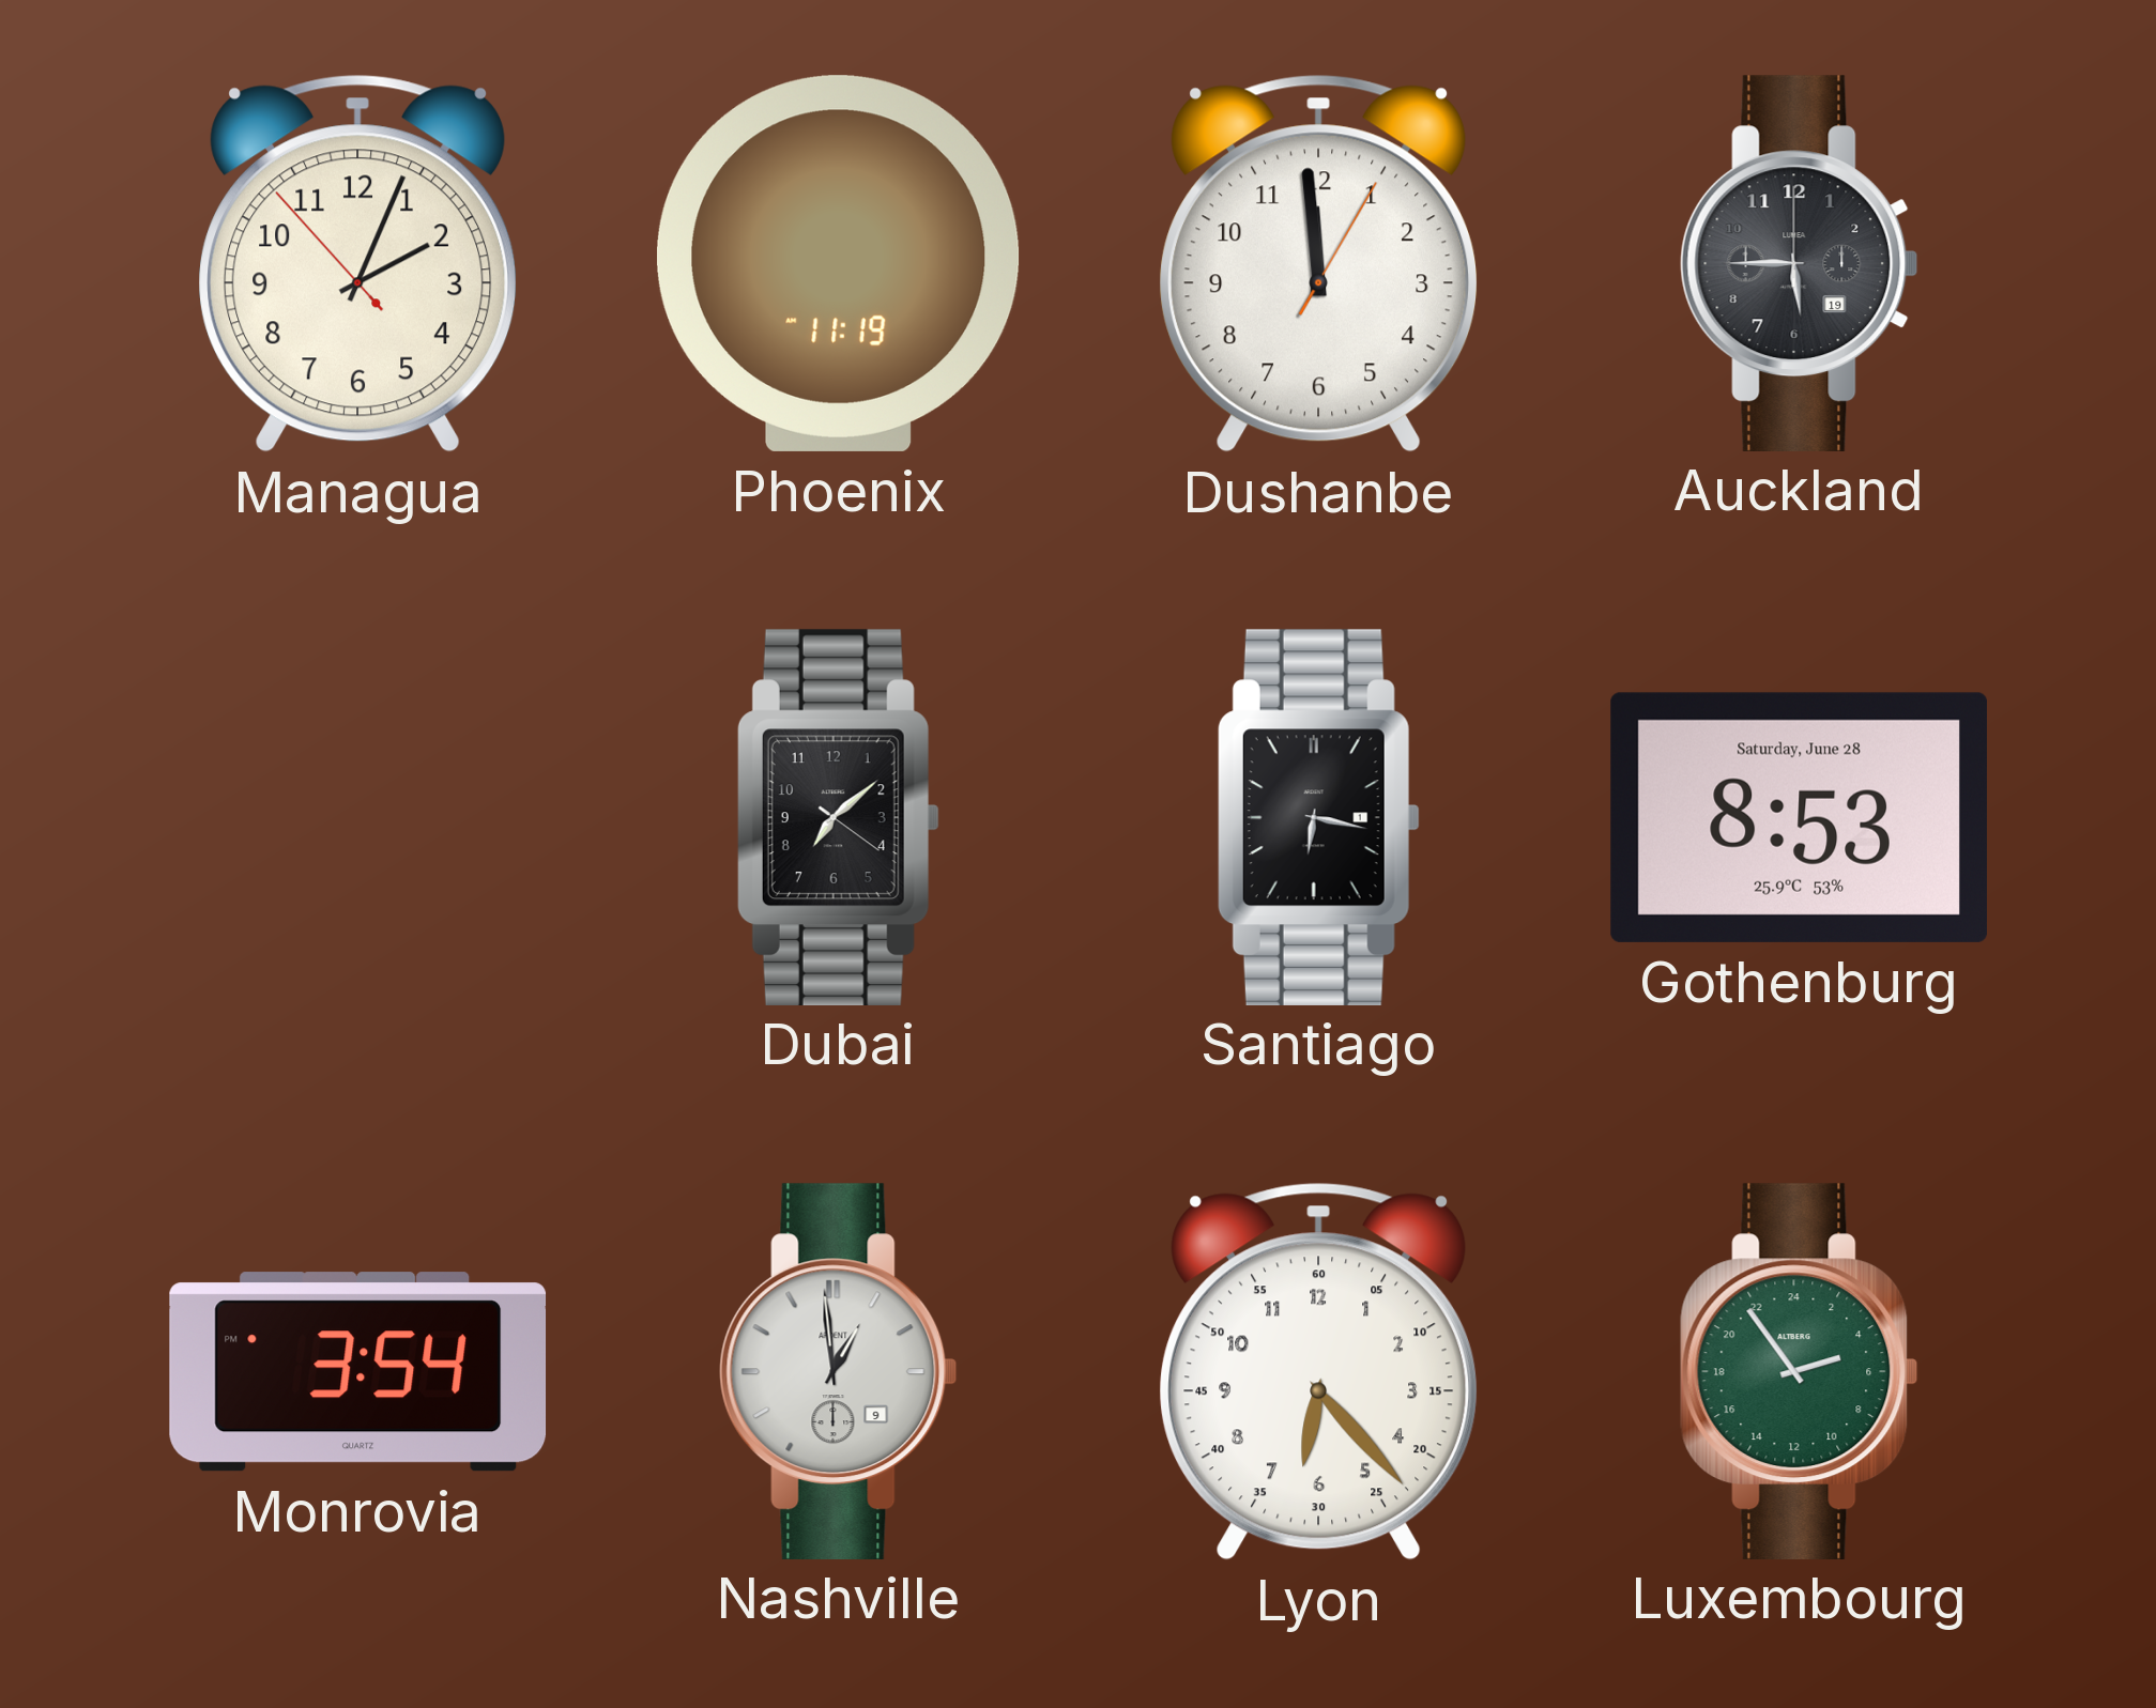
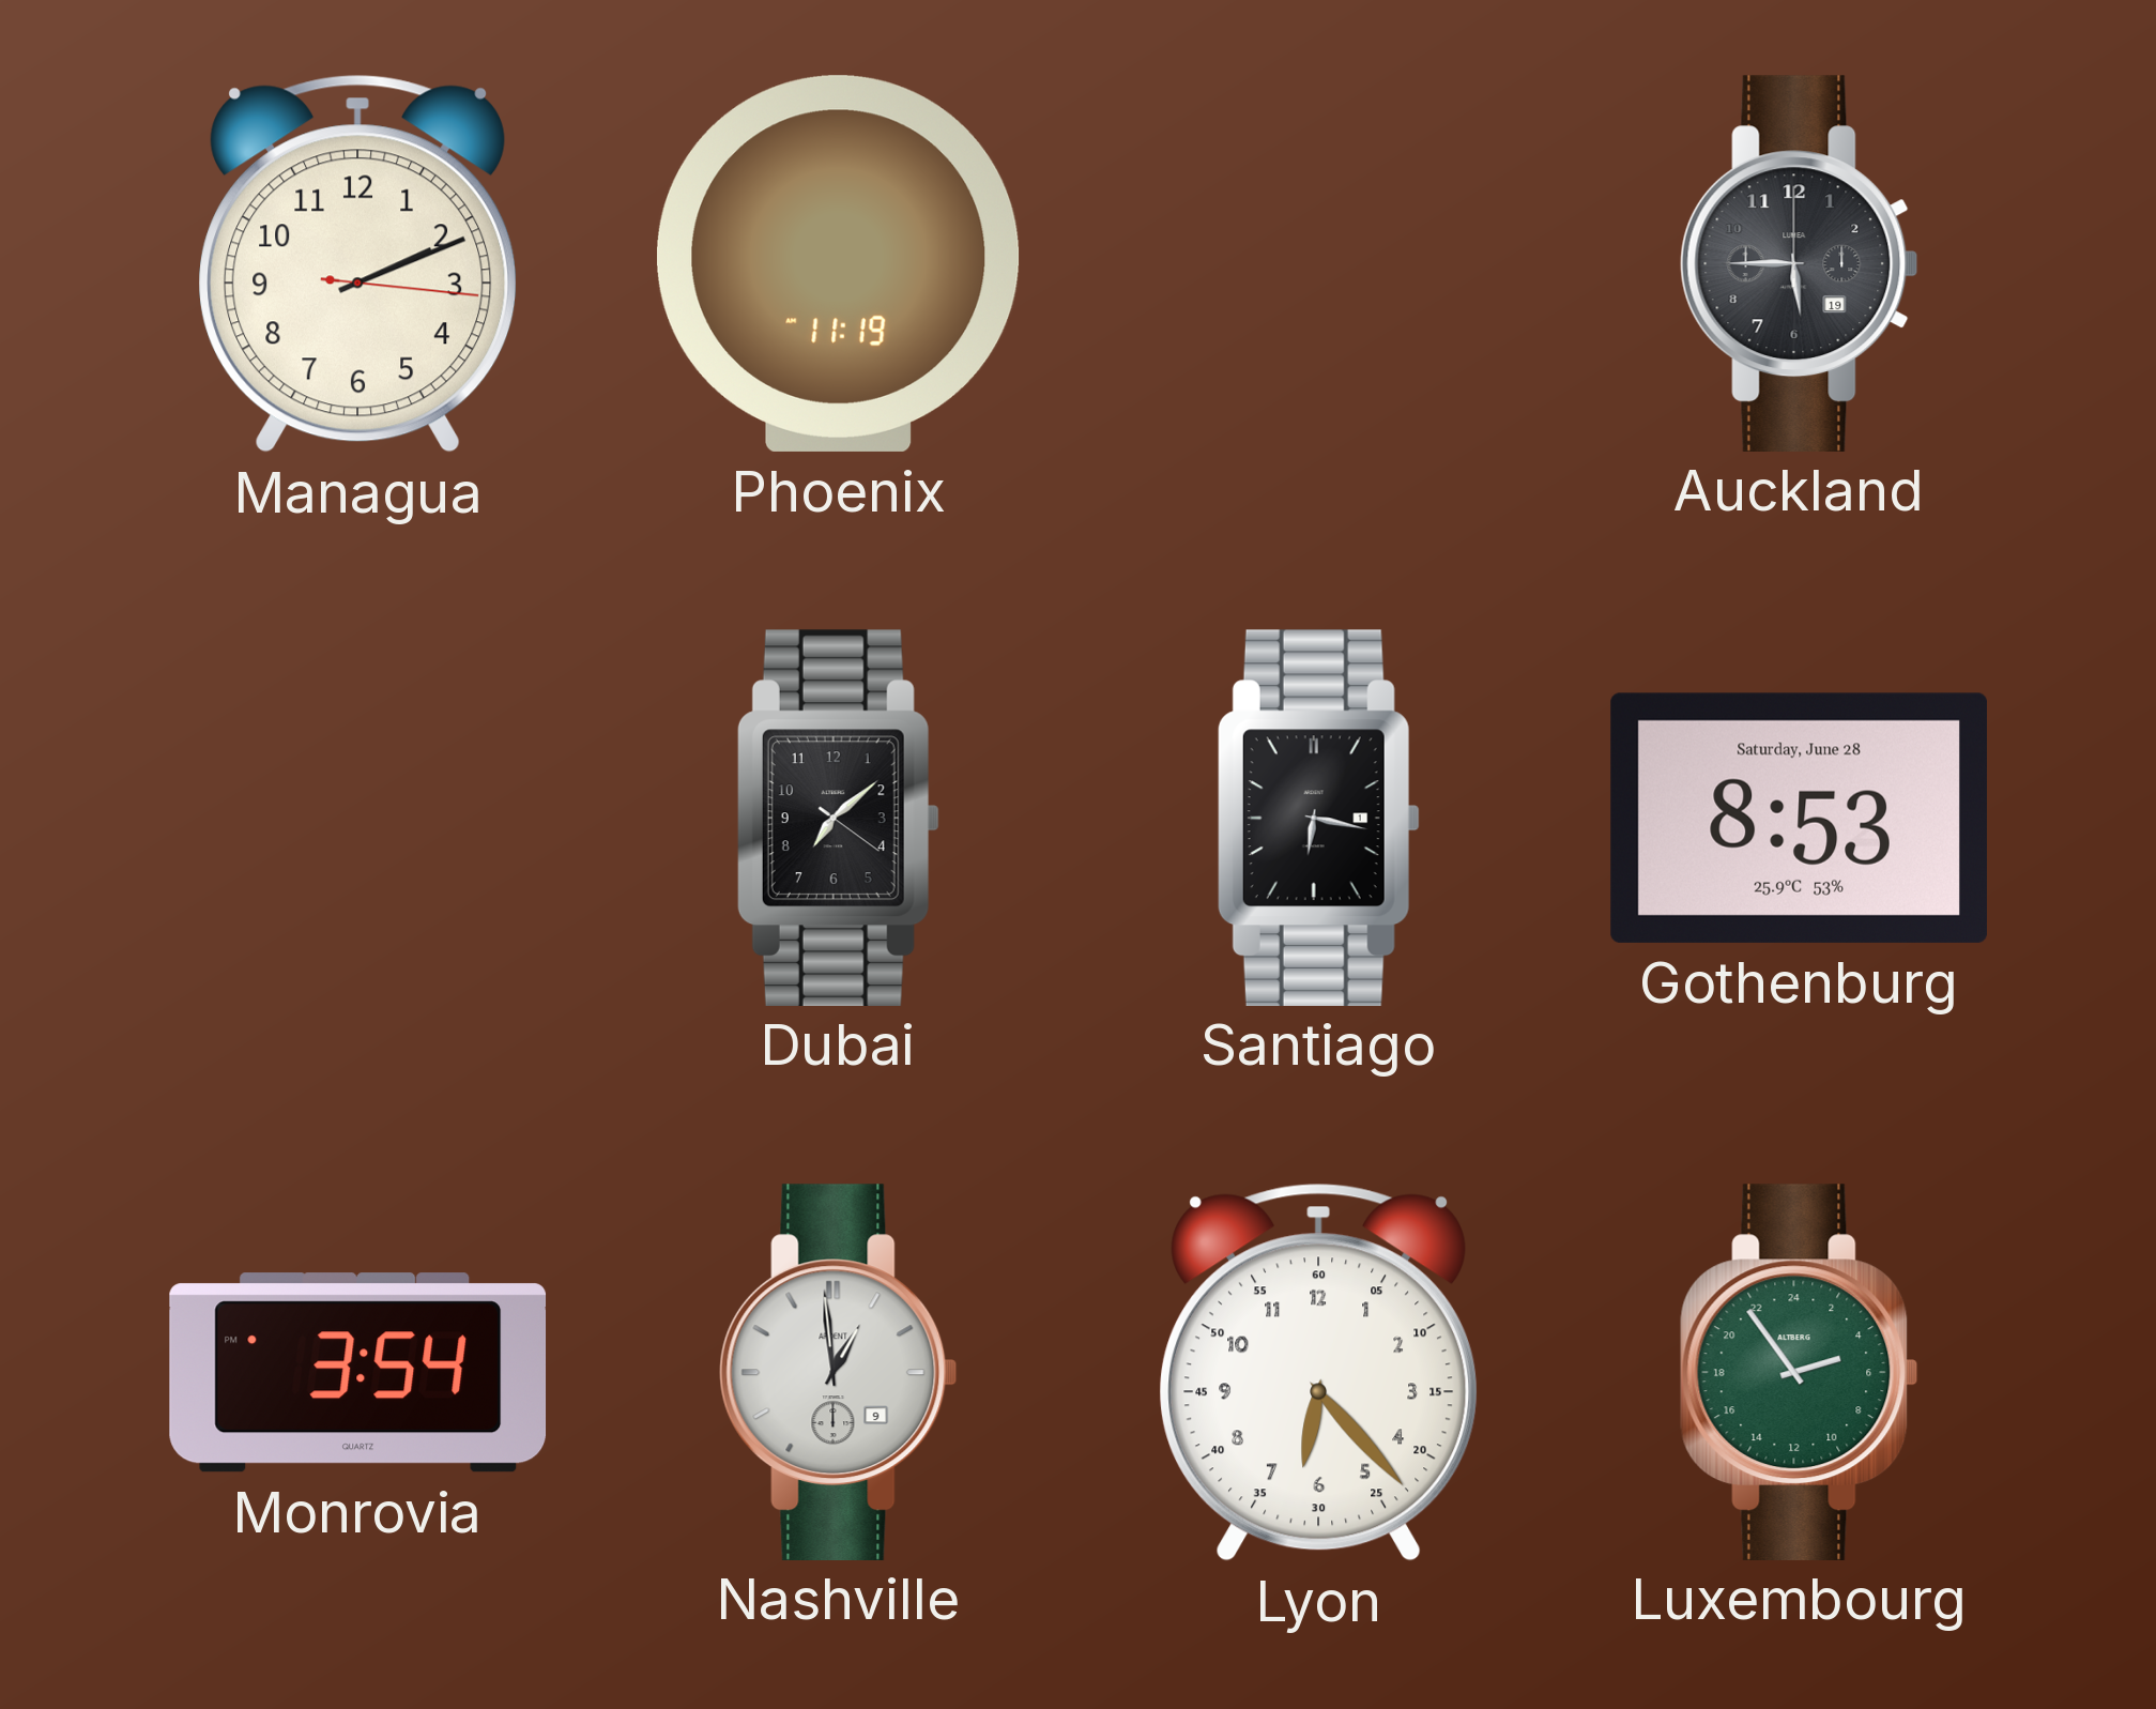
Managua: 2:03 -> 2:11 (358, 263)
Dushanbe: 11:59 -> none (1319, 263)
